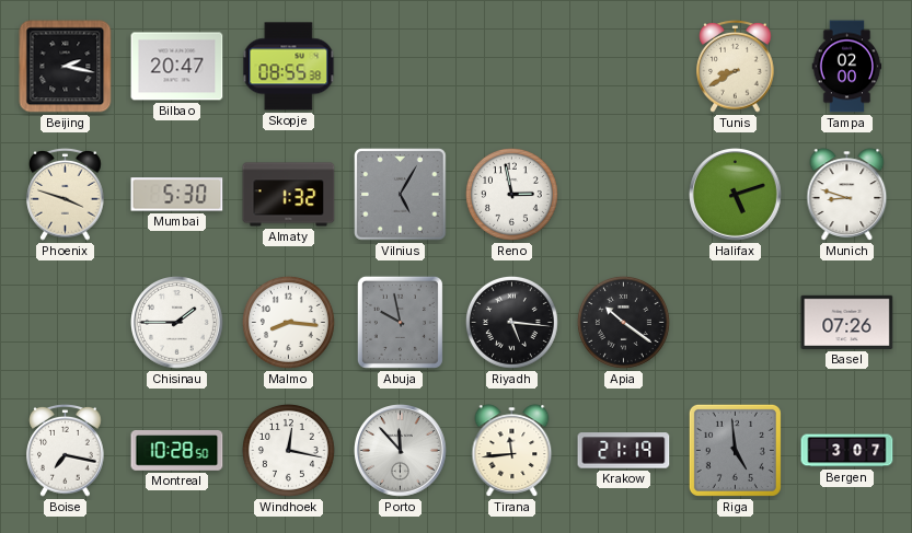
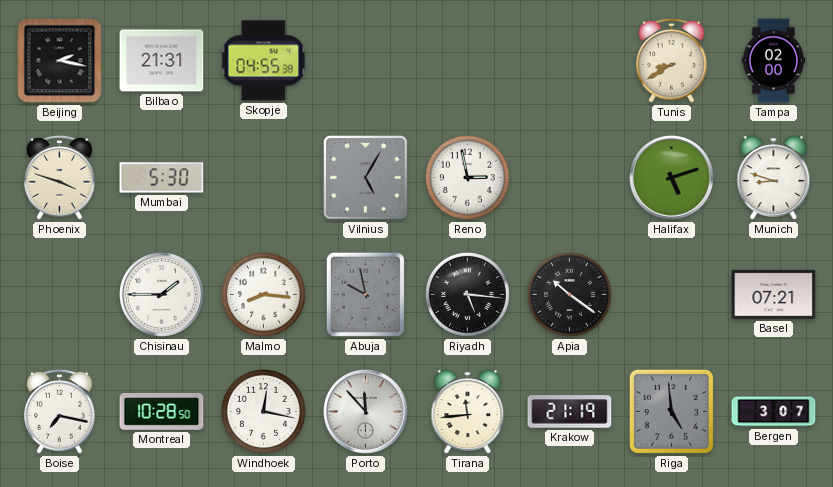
Bilbao: 20:47 -> 21:31 (162, 61)
Skopje: 08:55 -> 04:55 (264, 61)
Almaty: 1:32 -> none (289, 195)
Basel: 07:26 -> 07:21 (774, 294)
